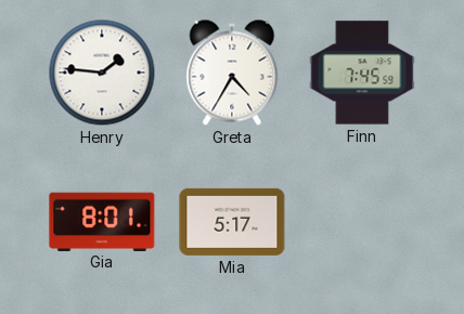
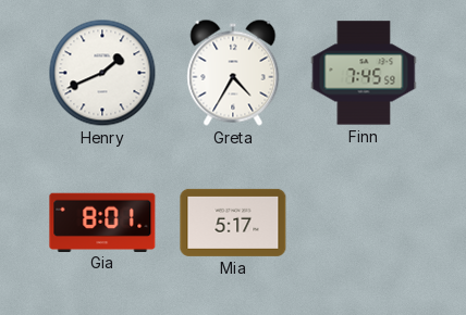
Henry: 1:46 -> 1:41 (102, 73)
